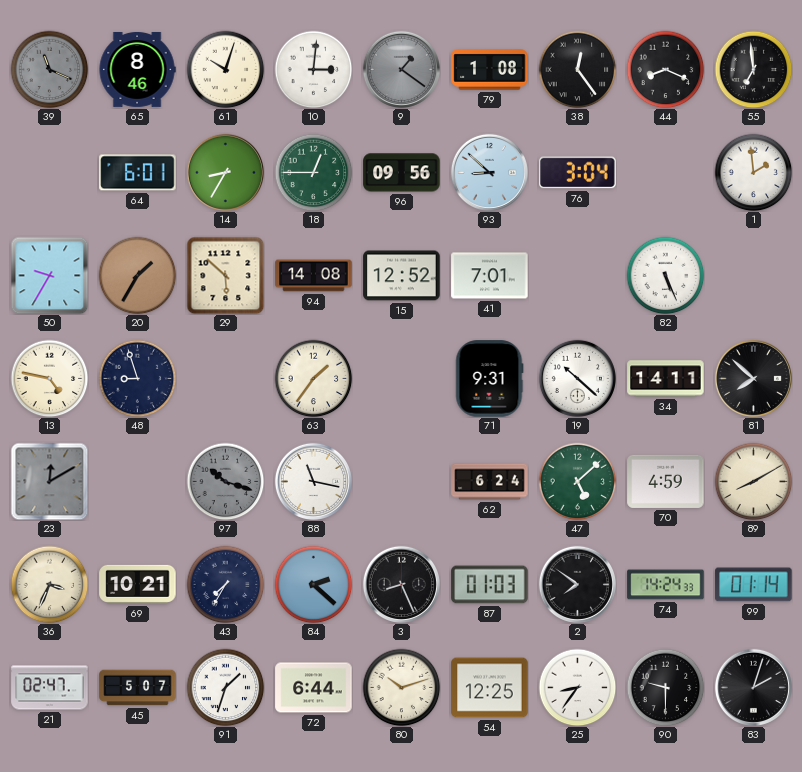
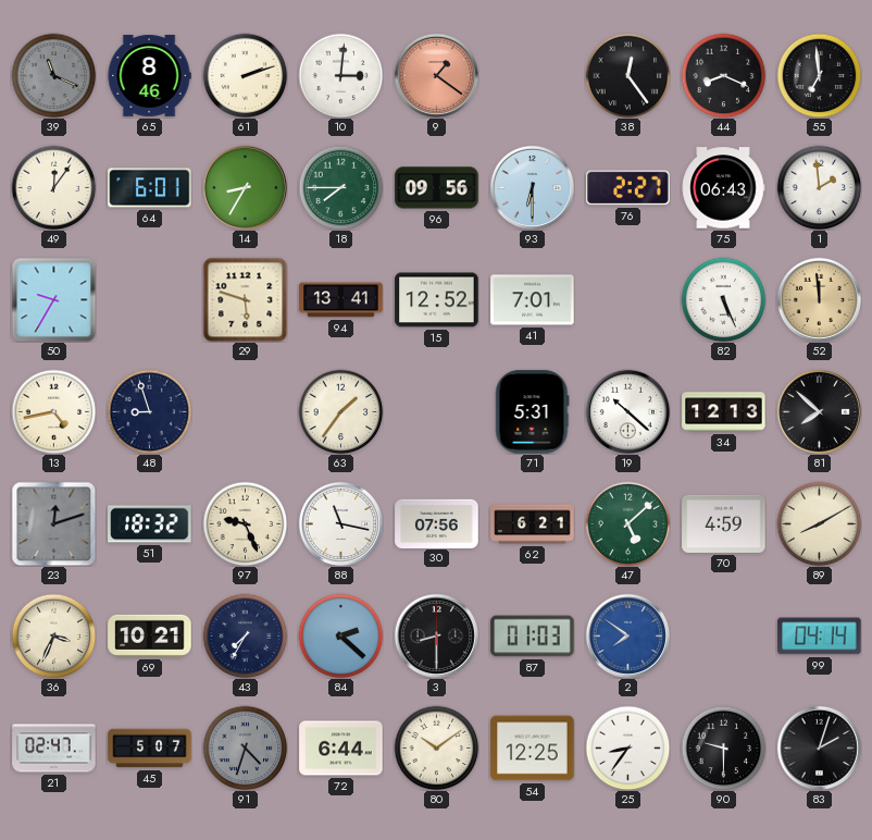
61: 10:03 -> 2:12 (245, 75)
9 dial: grey -> salmon (436, 75)
79: 1:08 -> none (490, 70)
49: none -> 12:06 (53, 187)
18: 12:45 -> 7:45 (340, 187)
93: 8:52 -> 6:30 (532, 187)
76: 3:04 -> 2:27 (628, 188)
75: none -> 06:43 (723, 188)
20: 1:35 -> none (137, 275)
29: 5:52 -> 5:48 (245, 299)
94: 14:08 -> 13:41 (341, 300)
52: none -> 11:59 (819, 299)
13: 4:47 -> 4:43 (53, 411)
71: 9:31 -> 5:31 (533, 412)
34: 14:11 -> 12:13 (724, 412)
23: 12:10 -> 12:12 (53, 523)
51: none -> 18:32 (150, 524)
97: 10:18 -> 9:26 (245, 523)
97 dial: grey -> cream (245, 523)
30: none -> 07:56 (437, 523)
62: 6:24 -> 6:21 (533, 524)
3: 8:26 -> 8:30 (436, 635)
2 dial: black -> blue (627, 635)
74: 14:24 -> none (666, 585)
99: 01:14 -> 04:14 (820, 637)
91: 1:33 -> 4:33 (245, 748)
91 dial: white -> grey (245, 748)
80: 10:12 -> 10:09 (436, 748)
